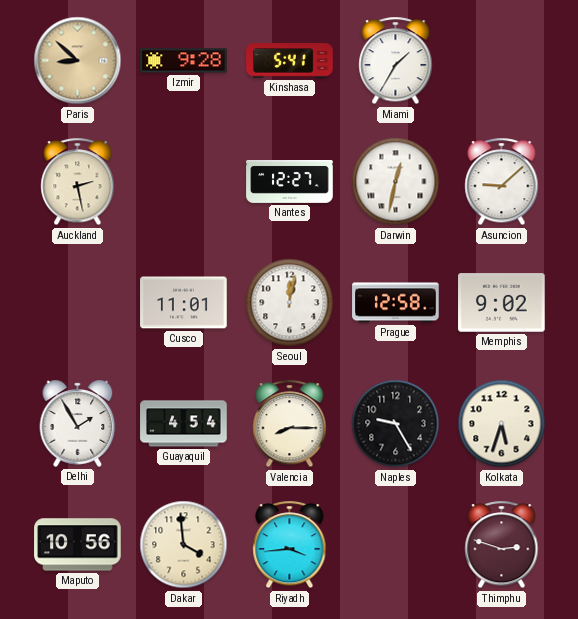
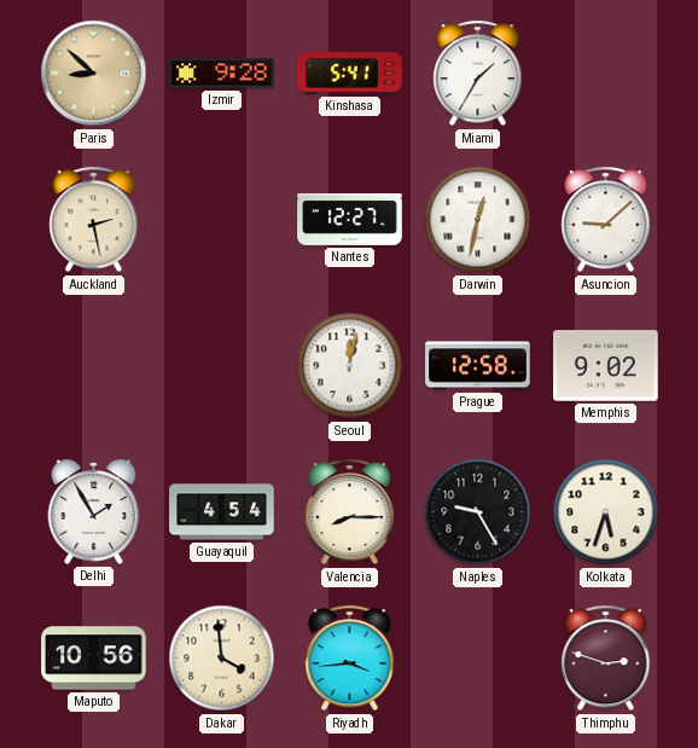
Cusco: 11:01 -> none (184, 303)
